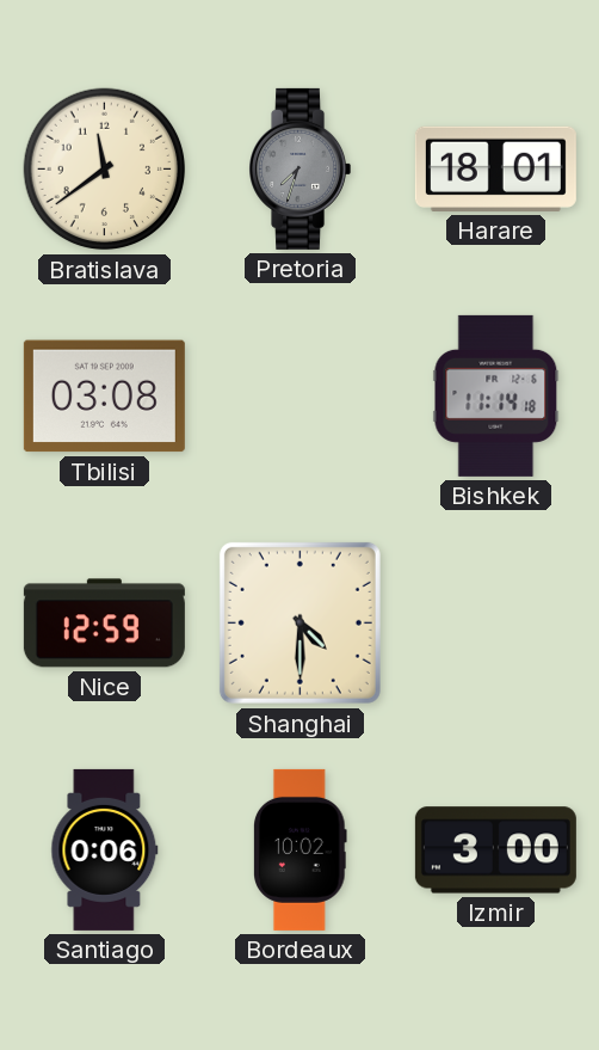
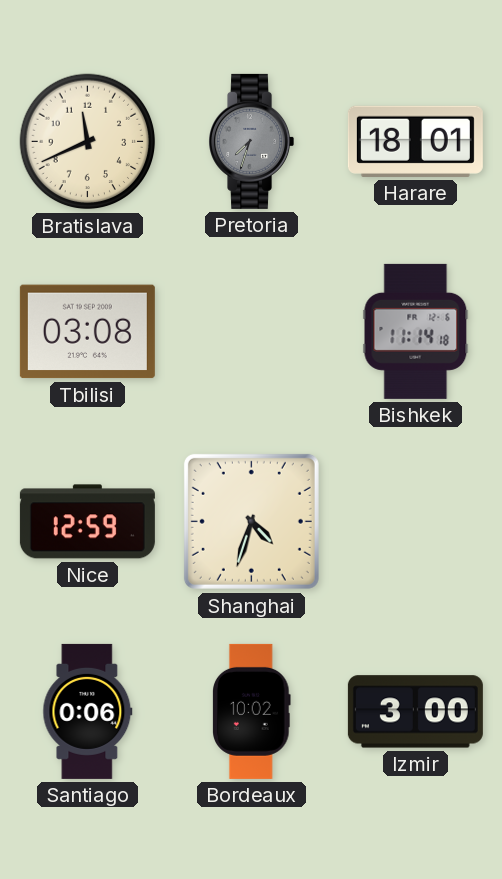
Bratislava: 11:39 -> 11:41 (88, 142)
Shanghai: 4:30 -> 4:33 (251, 521)
